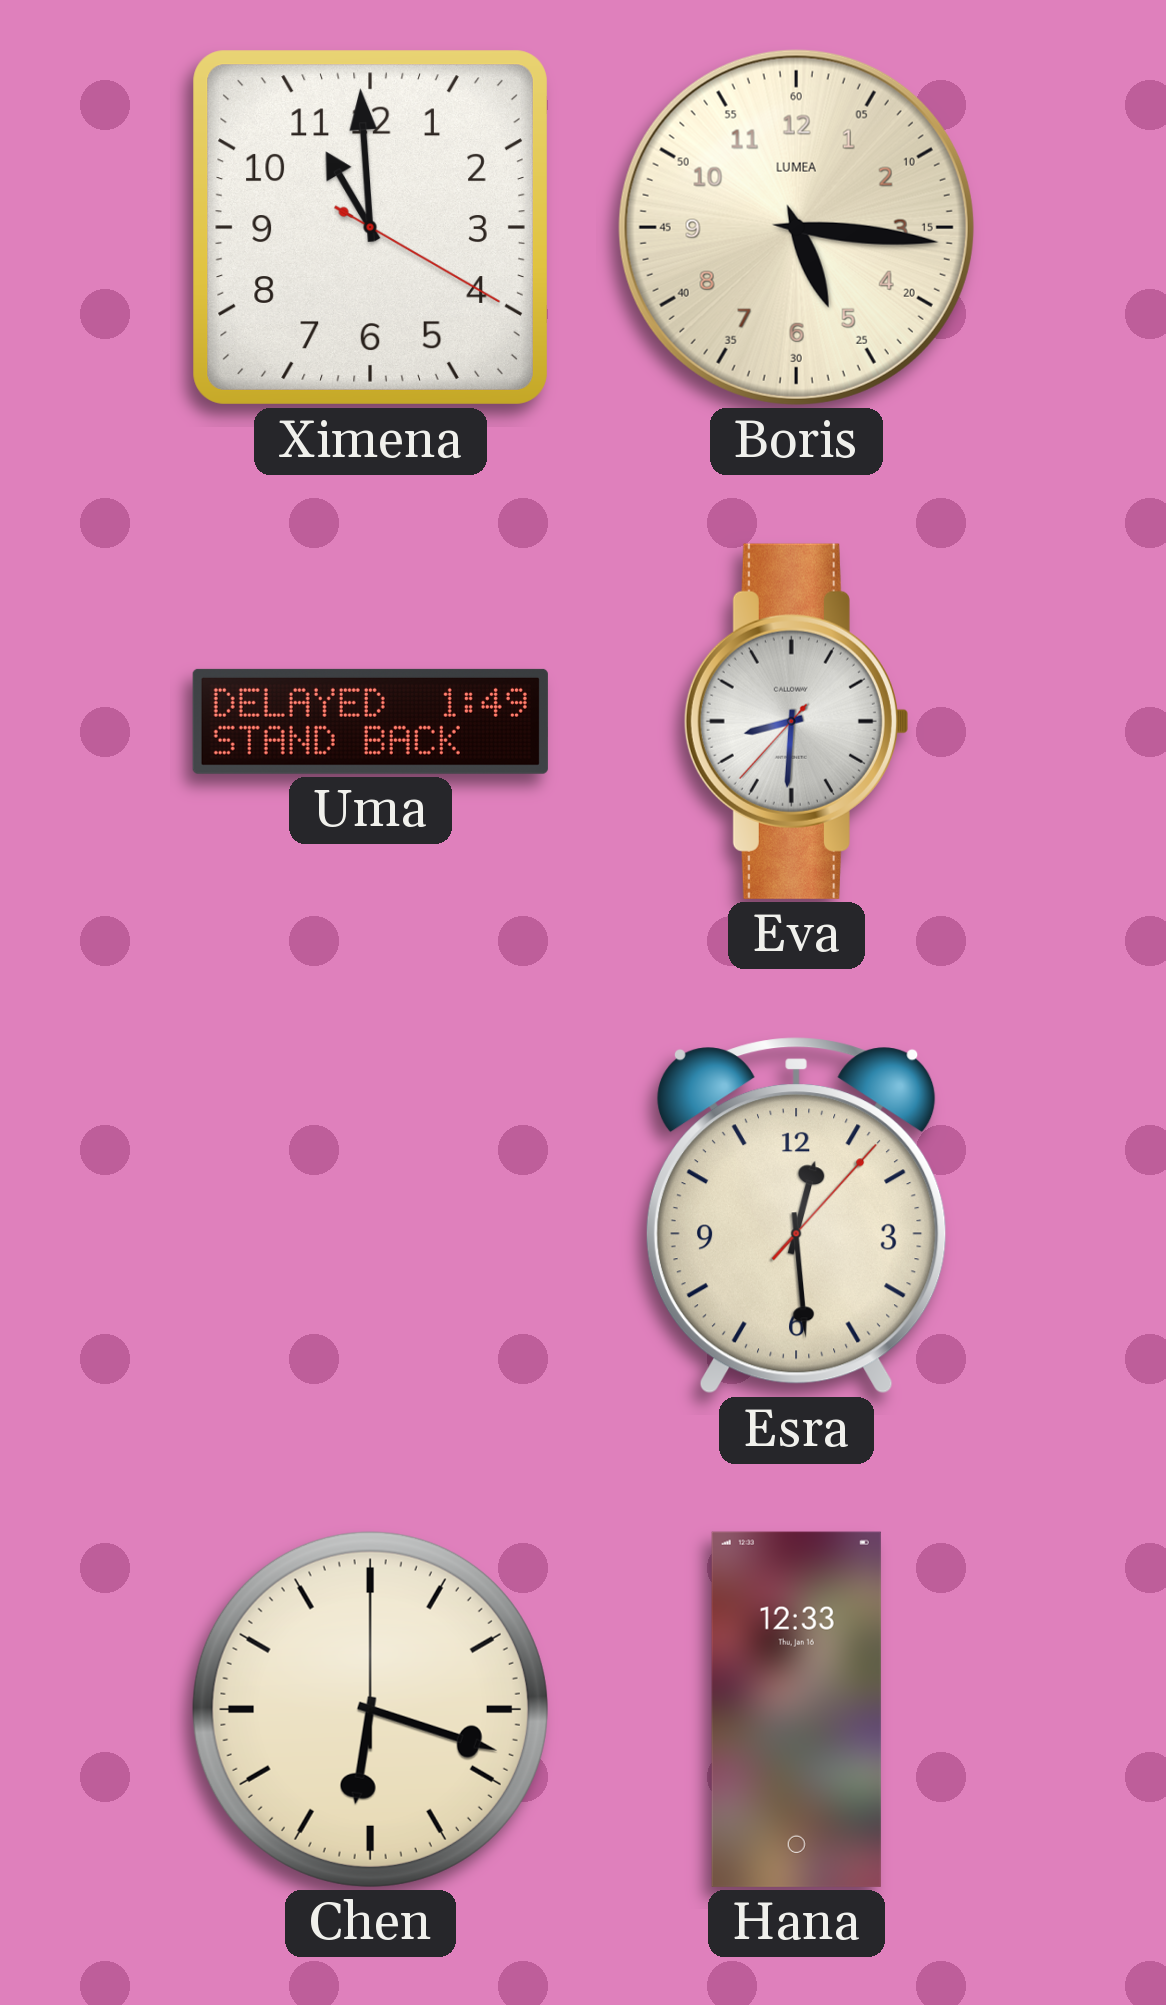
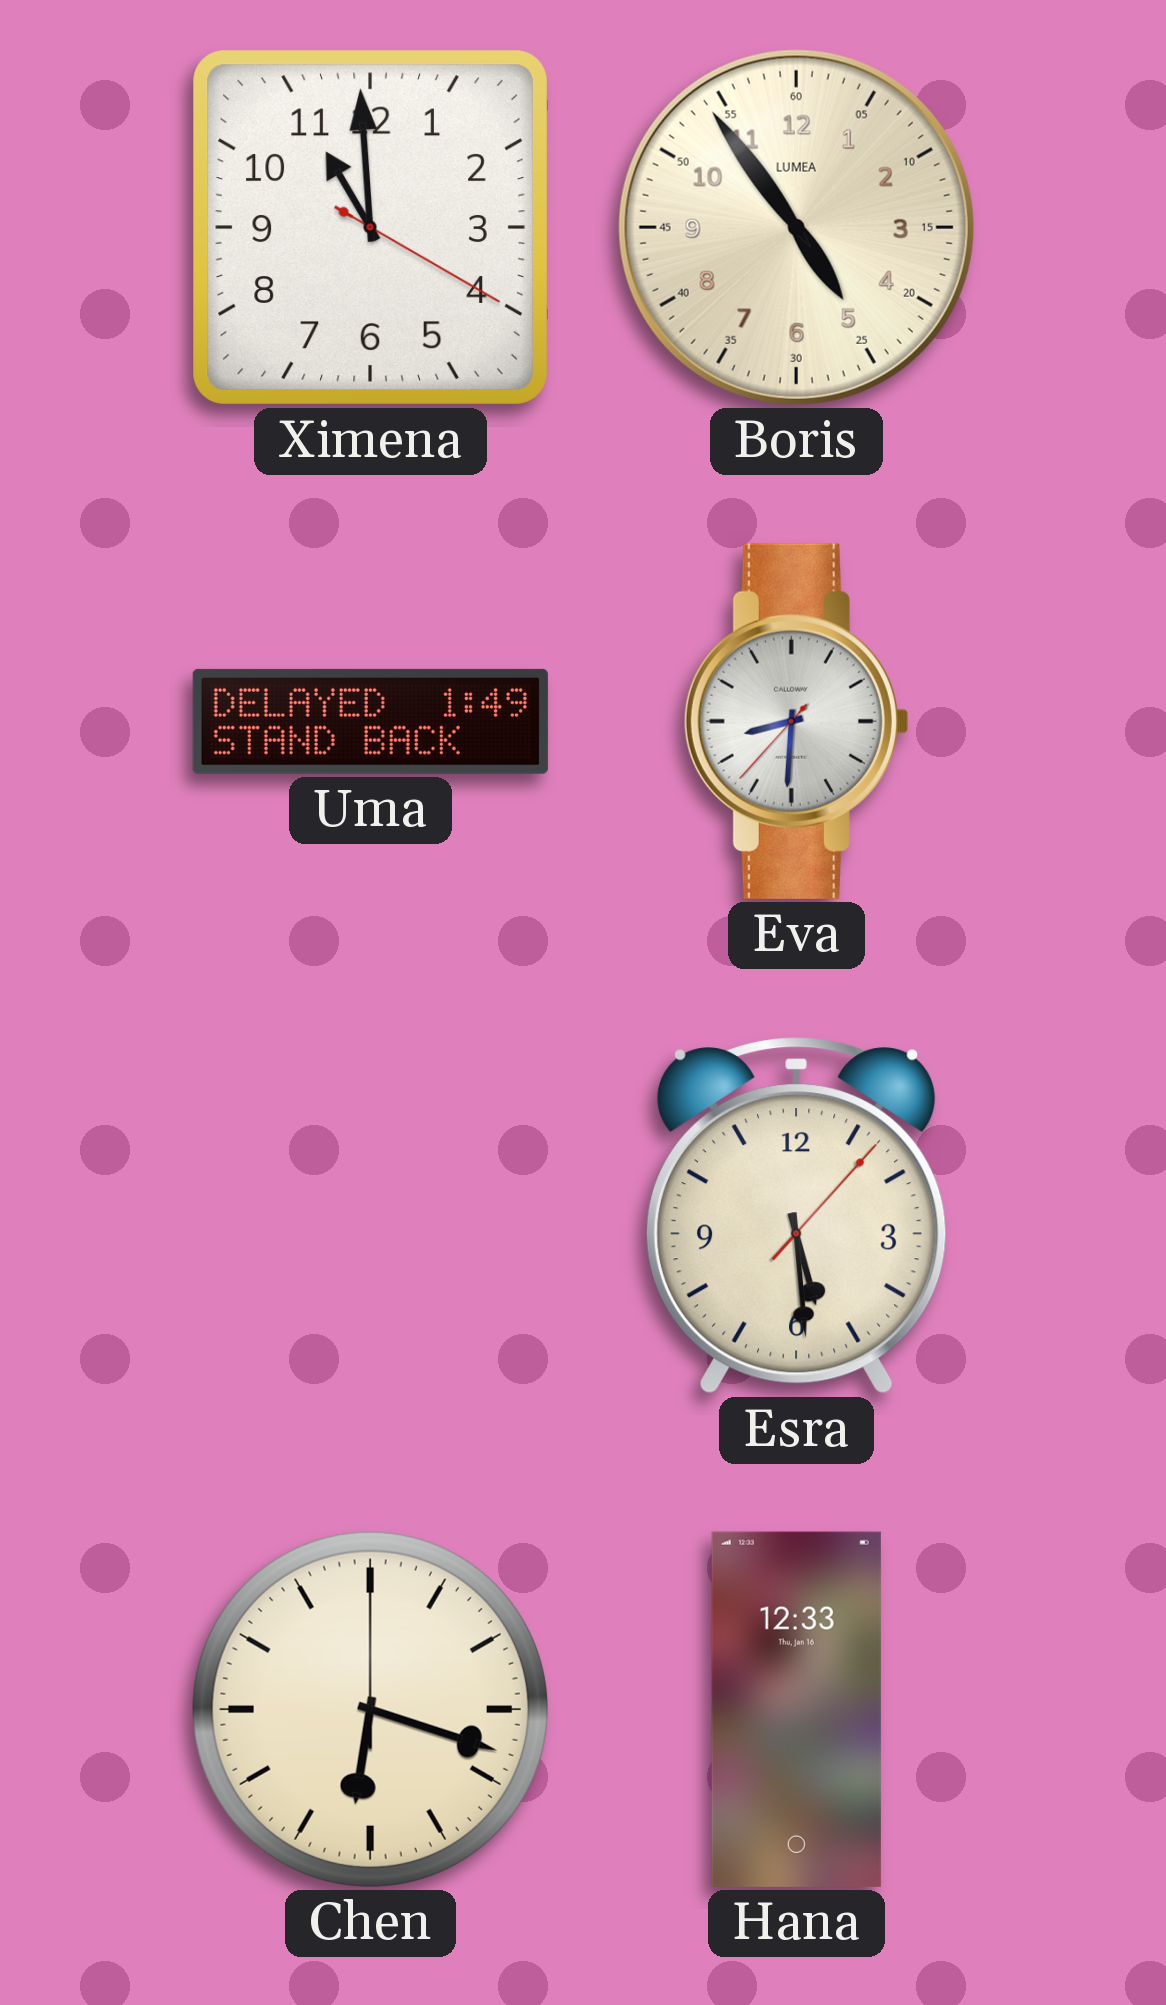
Boris: 5:16 -> 4:54 (796, 227)
Esra: 12:29 -> 5:29 (796, 1216)
